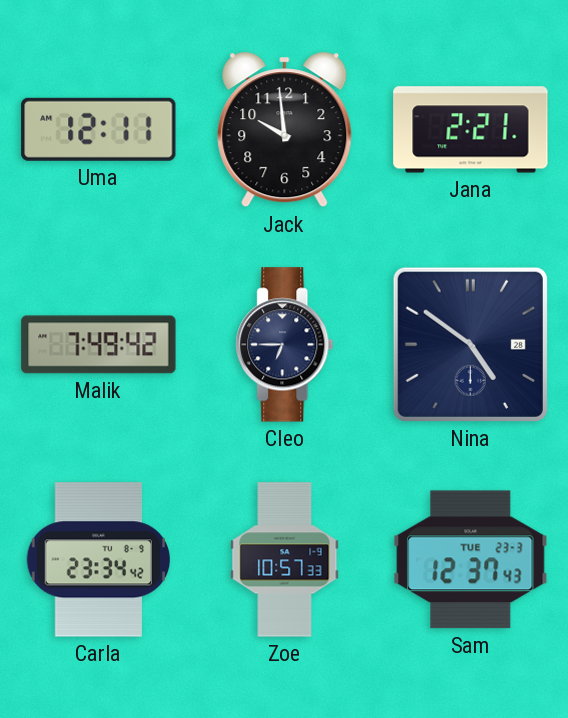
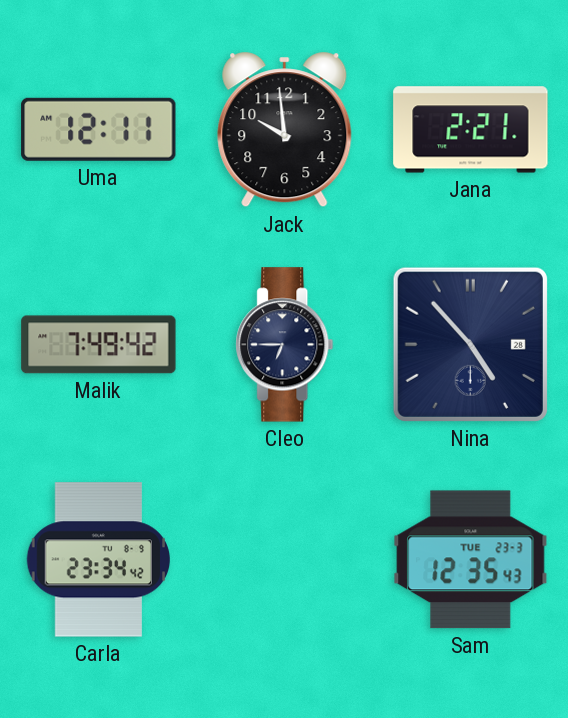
Nina: 4:51 -> 4:53 (470, 344)
Zoe: 10:57 -> none (285, 560)
Sam: 12:37 -> 12:35 (471, 560)
